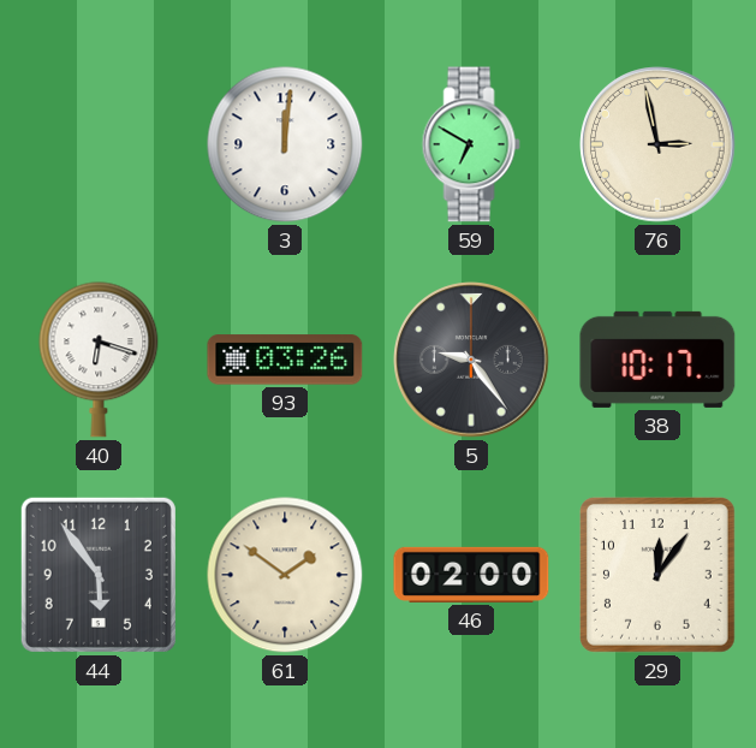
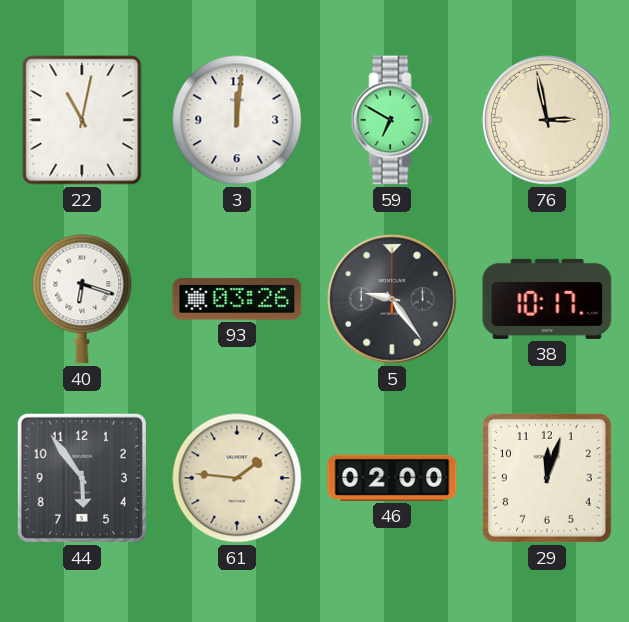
22: none -> 11:02 (82, 120)
61: 1:51 -> 1:46 (237, 478)
29: 12:06 -> 12:03 (547, 478)
